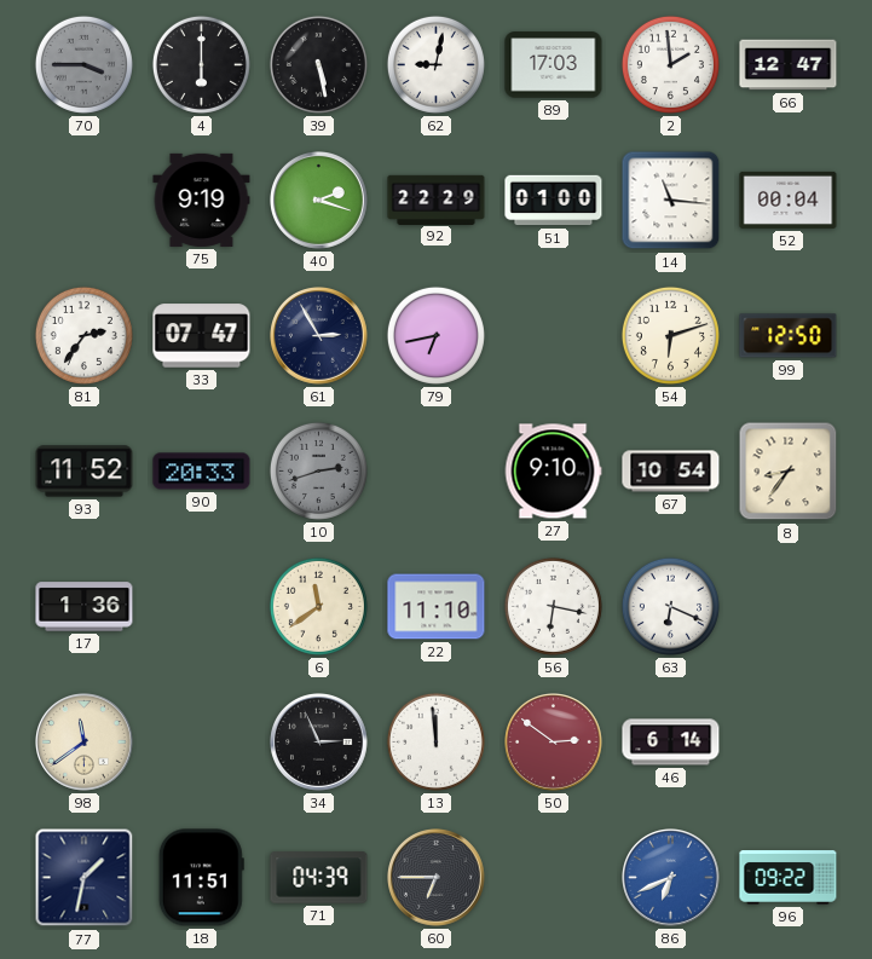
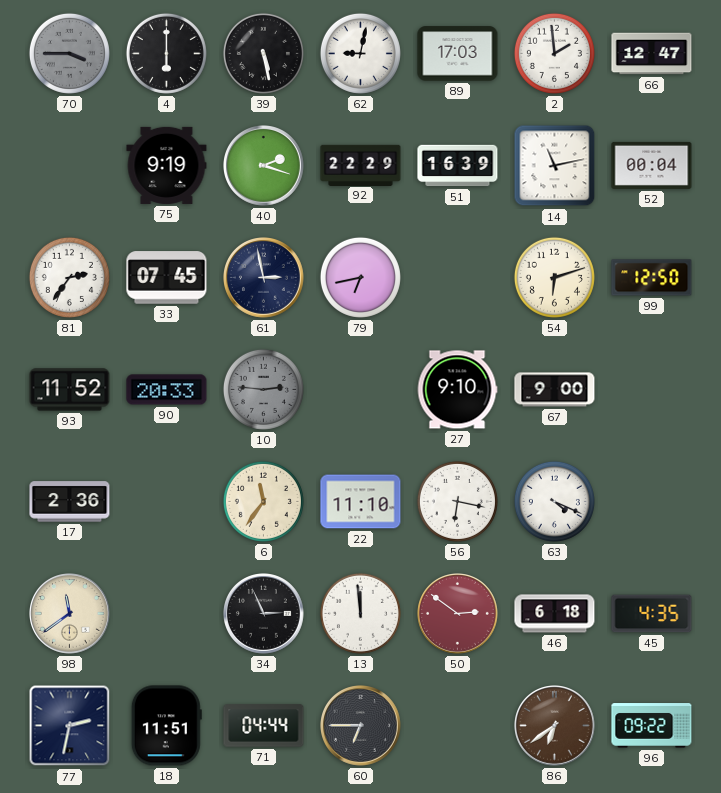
51: 01:00 -> 16:39 (458, 166)
14: 11:16 -> 11:13 (555, 166)
33: 07:47 -> 07:45 (167, 278)
61: 2:55 -> 2:58 (264, 278)
10: 2:42 -> 2:46 (263, 389)
67: 10:54 -> 9:00 (555, 390)
8: 8:36 -> none (789, 472)
17: 1:36 -> 2:36 (70, 502)
6: 11:39 -> 11:36 (263, 501)
63: 6:19 -> 4:19 (554, 501)
46: 6:14 -> 6:18 (555, 614)
45: none -> 4:35 (652, 614)
77: 1:32 -> 2:32 (70, 726)
71: 04:39 -> 04:44 (264, 726)
86: 6:41 -> 6:39 (555, 726)
86 dial: blue -> brown (555, 726)
